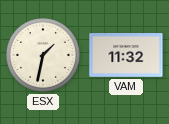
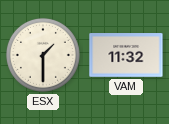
ESX: 1:32 -> 1:30 (43, 55)
